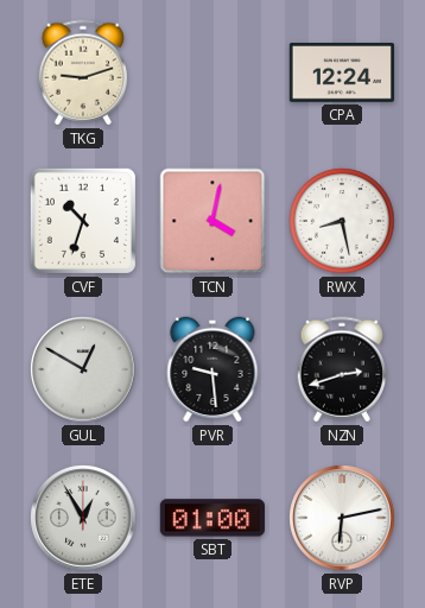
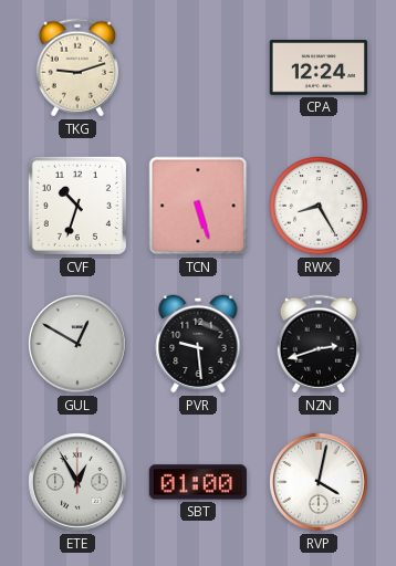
TCN: 4:02 -> 5:27 (198, 206)
RWX: 8:28 -> 8:25 (319, 206)
RVP: 6:13 -> 4:02 (319, 482)
